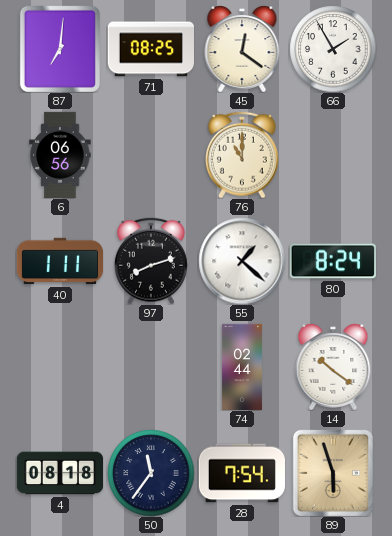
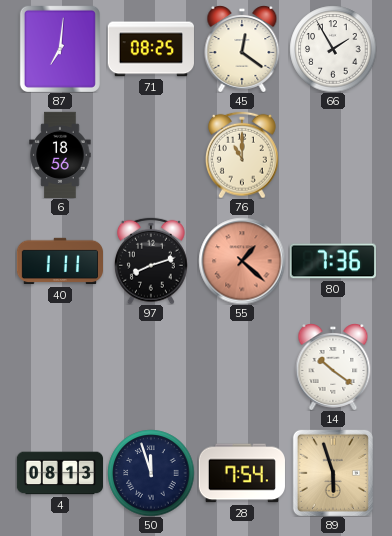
6: 06:56 -> 18:56 (60, 154)
55 dial: white -> salmon (242, 261)
80: 8:24 -> 7:36 (333, 261)
74: 02:44 -> none (242, 366)
4: 08:18 -> 08:13 (59, 473)
50: 11:36 -> 11:57 (151, 473)
